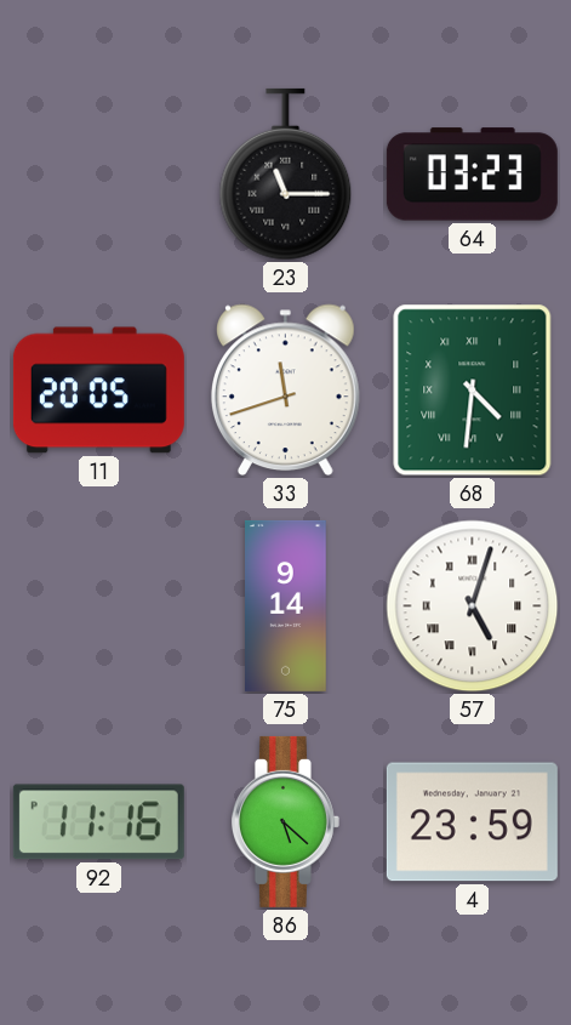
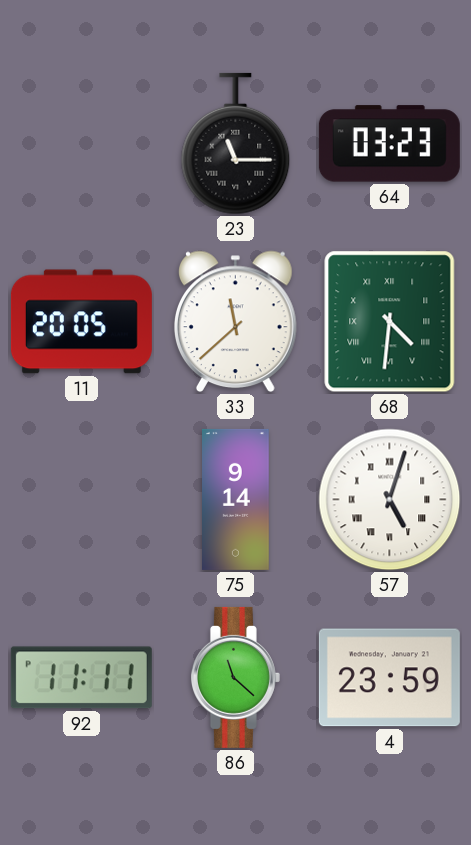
33: 11:42 -> 11:38 (235, 322)
92: 11:16 -> 11:11 (81, 678)
86: 5:22 -> 11:22 (235, 677)
